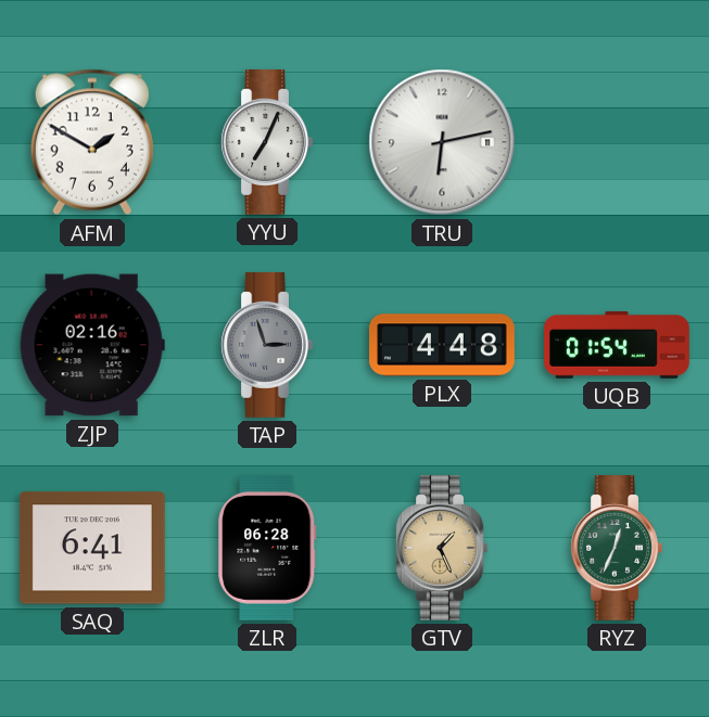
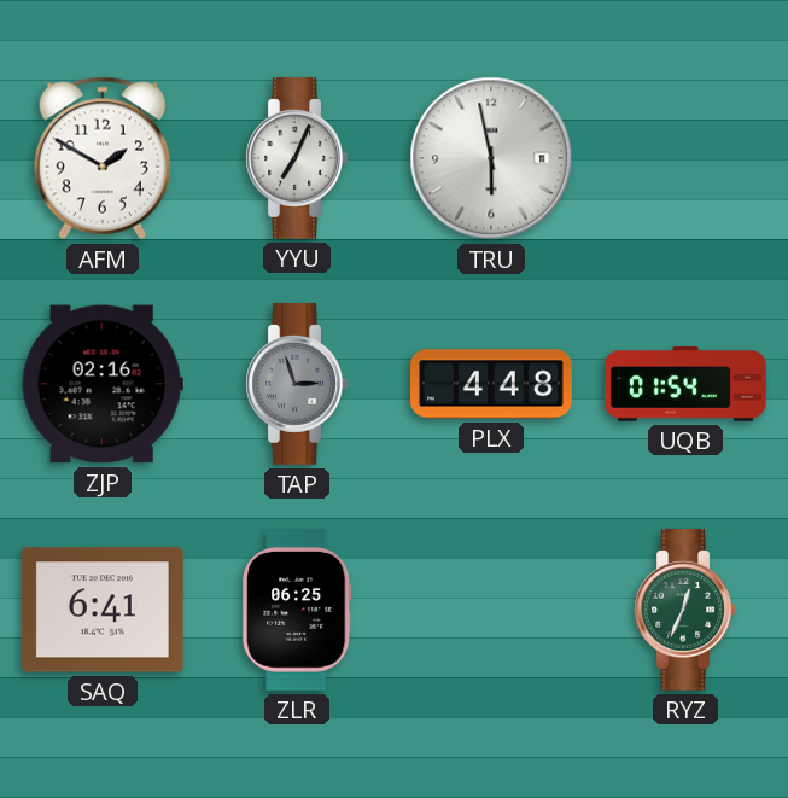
TRU: 6:13 -> 5:58 (491, 158)
ZLR: 06:28 -> 06:25 (297, 610)
GTV: 1:26 -> none (442, 549)
